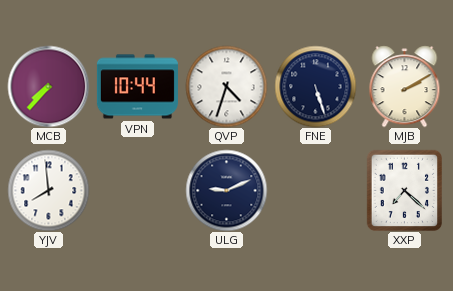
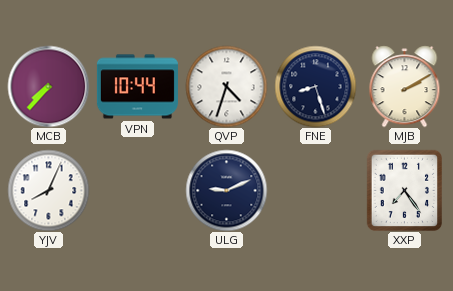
FNE: 5:27 -> 8:27 (315, 86)
YJV: 7:59 -> 8:04 (48, 190)
XXP: 7:22 -> 7:24 (404, 190)
